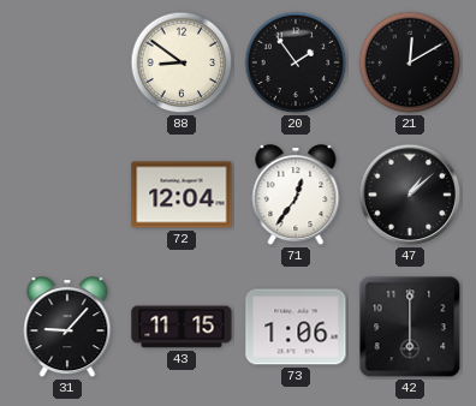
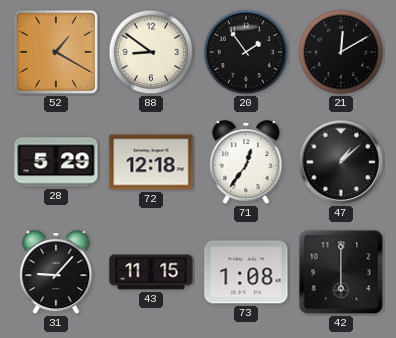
52: none -> 1:20 (56, 52)
28: none -> 5:29 (56, 162)
72: 12:04 -> 12:18 (151, 162)
73: 1:06 -> 1:08 (246, 272)
